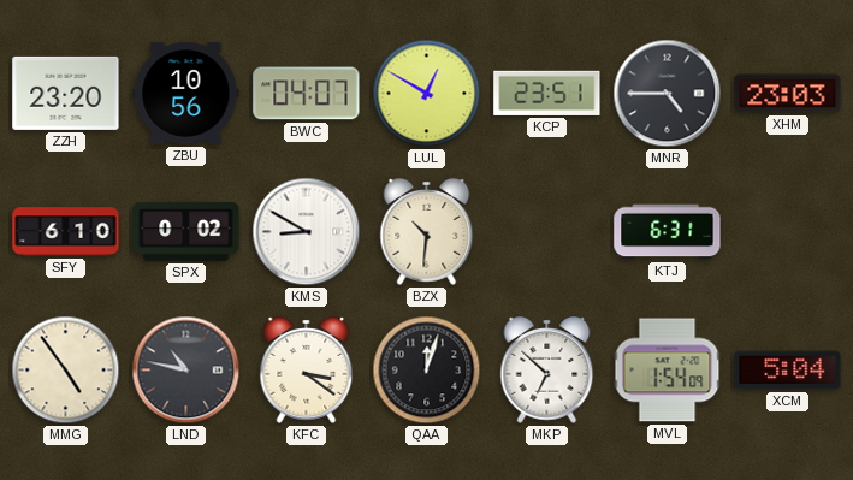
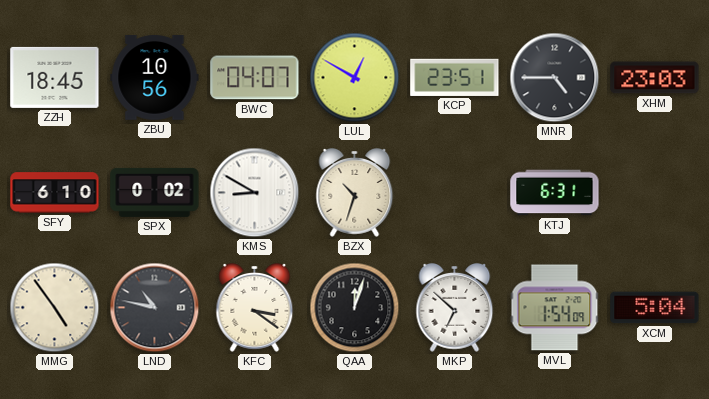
ZZH: 23:20 -> 18:45 (55, 77)
BZX: 10:31 -> 10:33 (355, 193)
